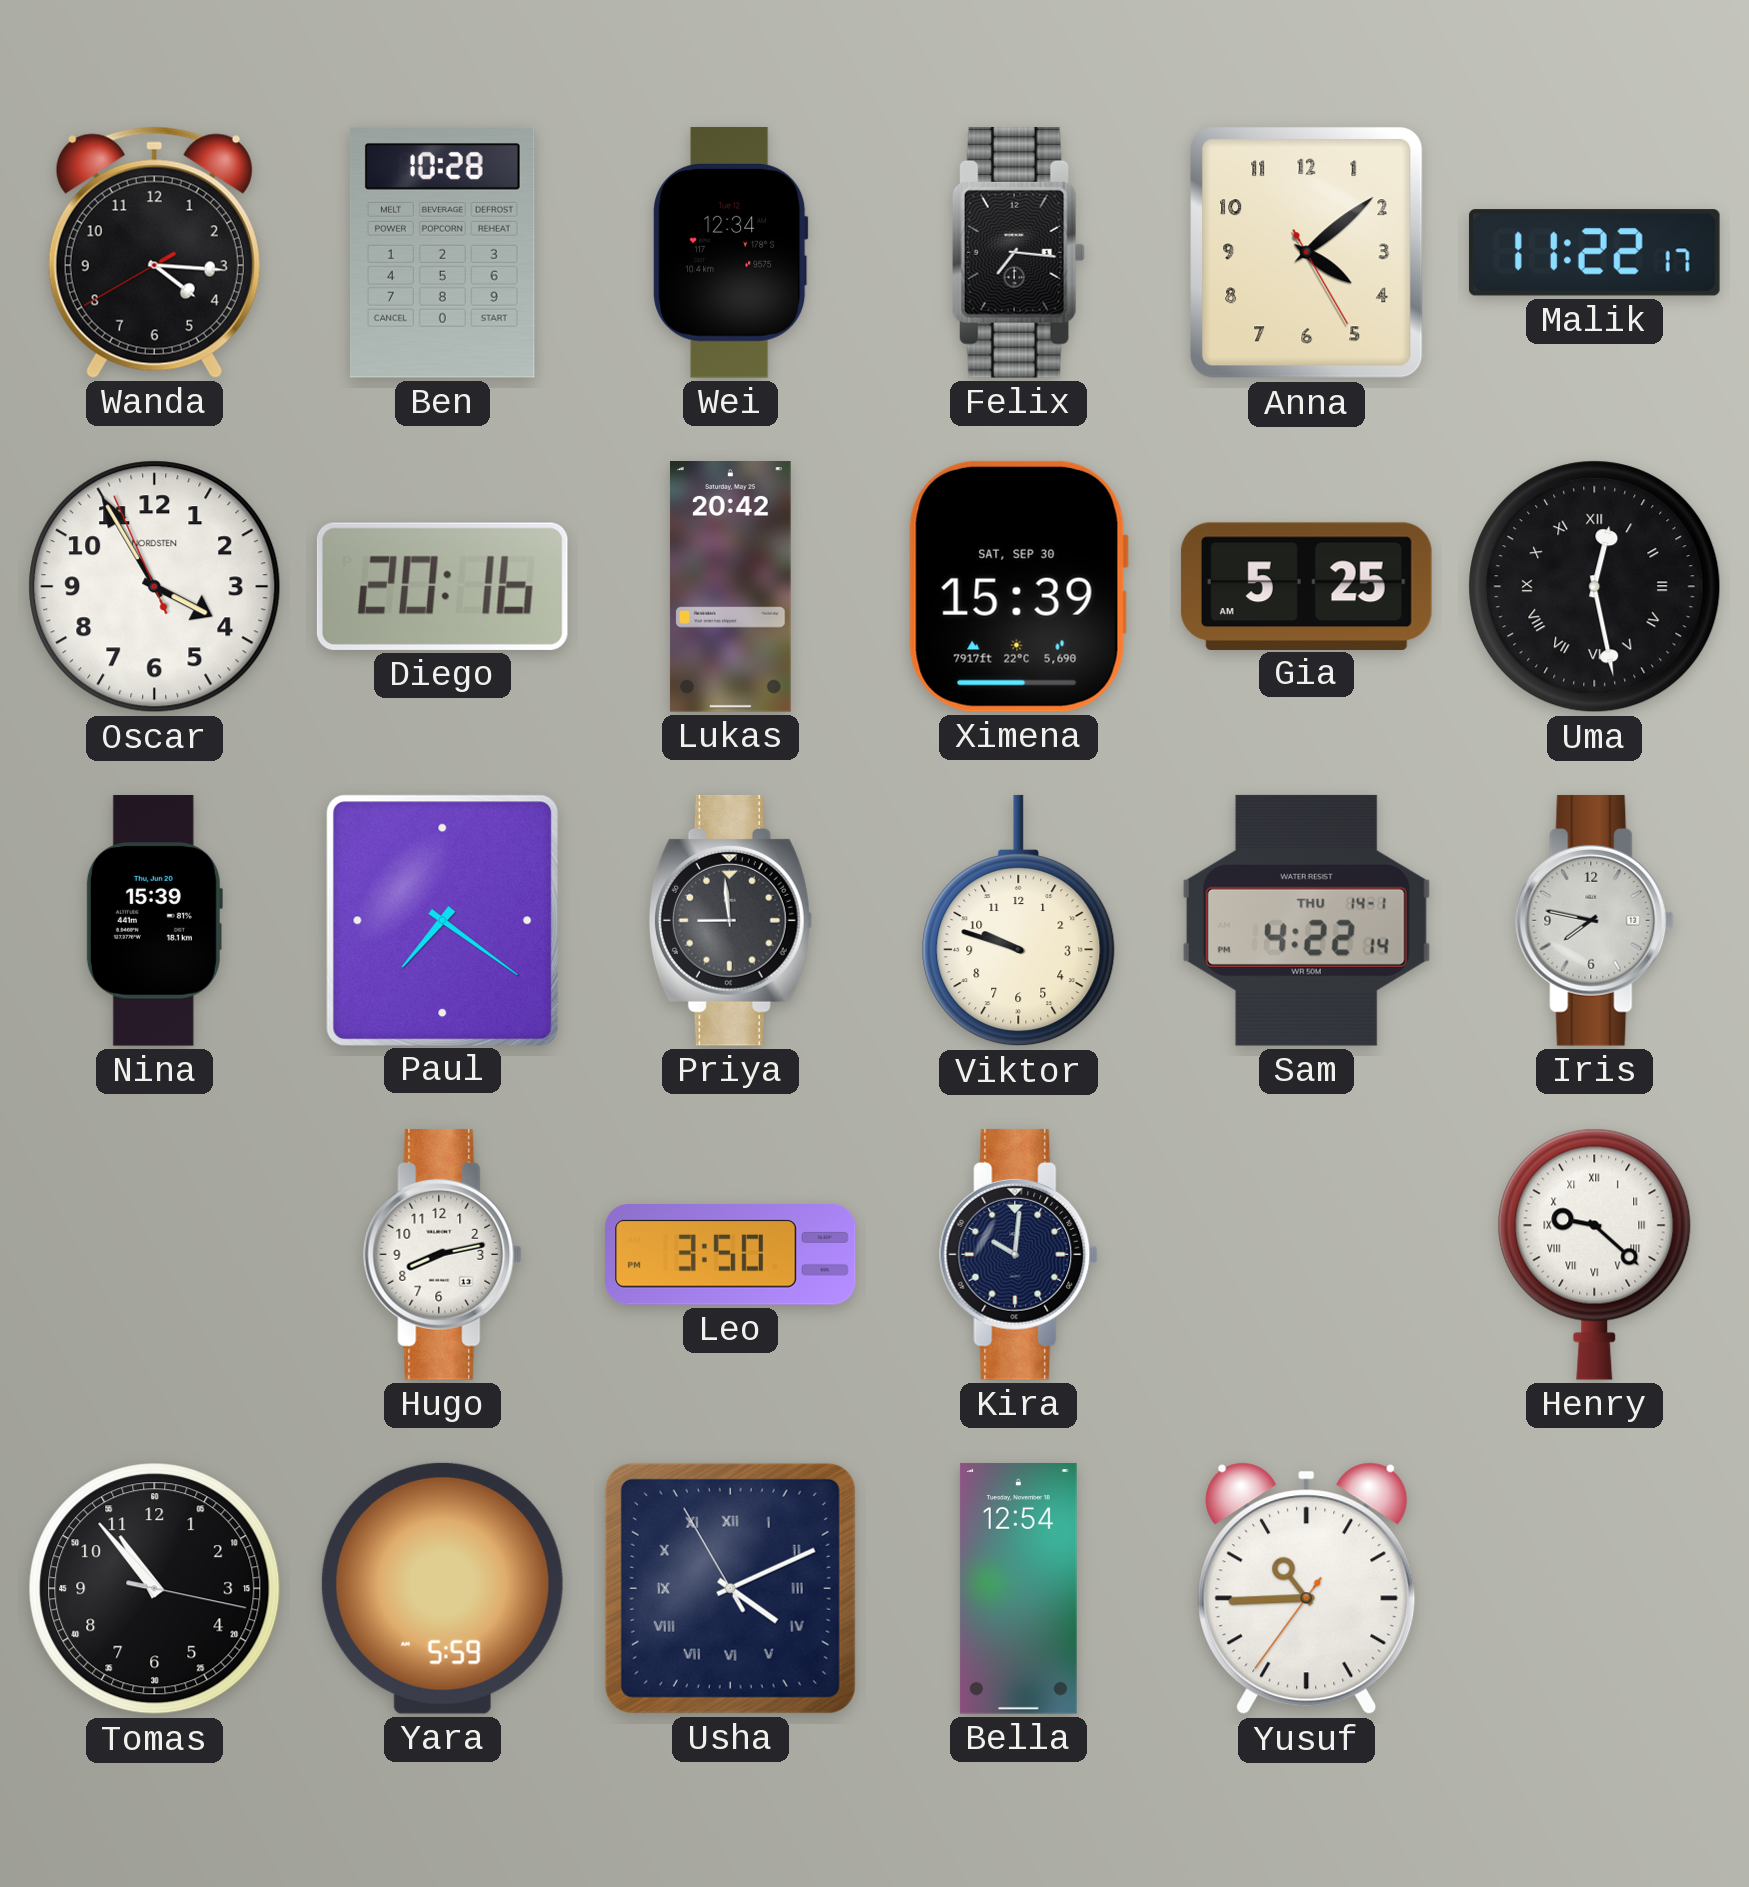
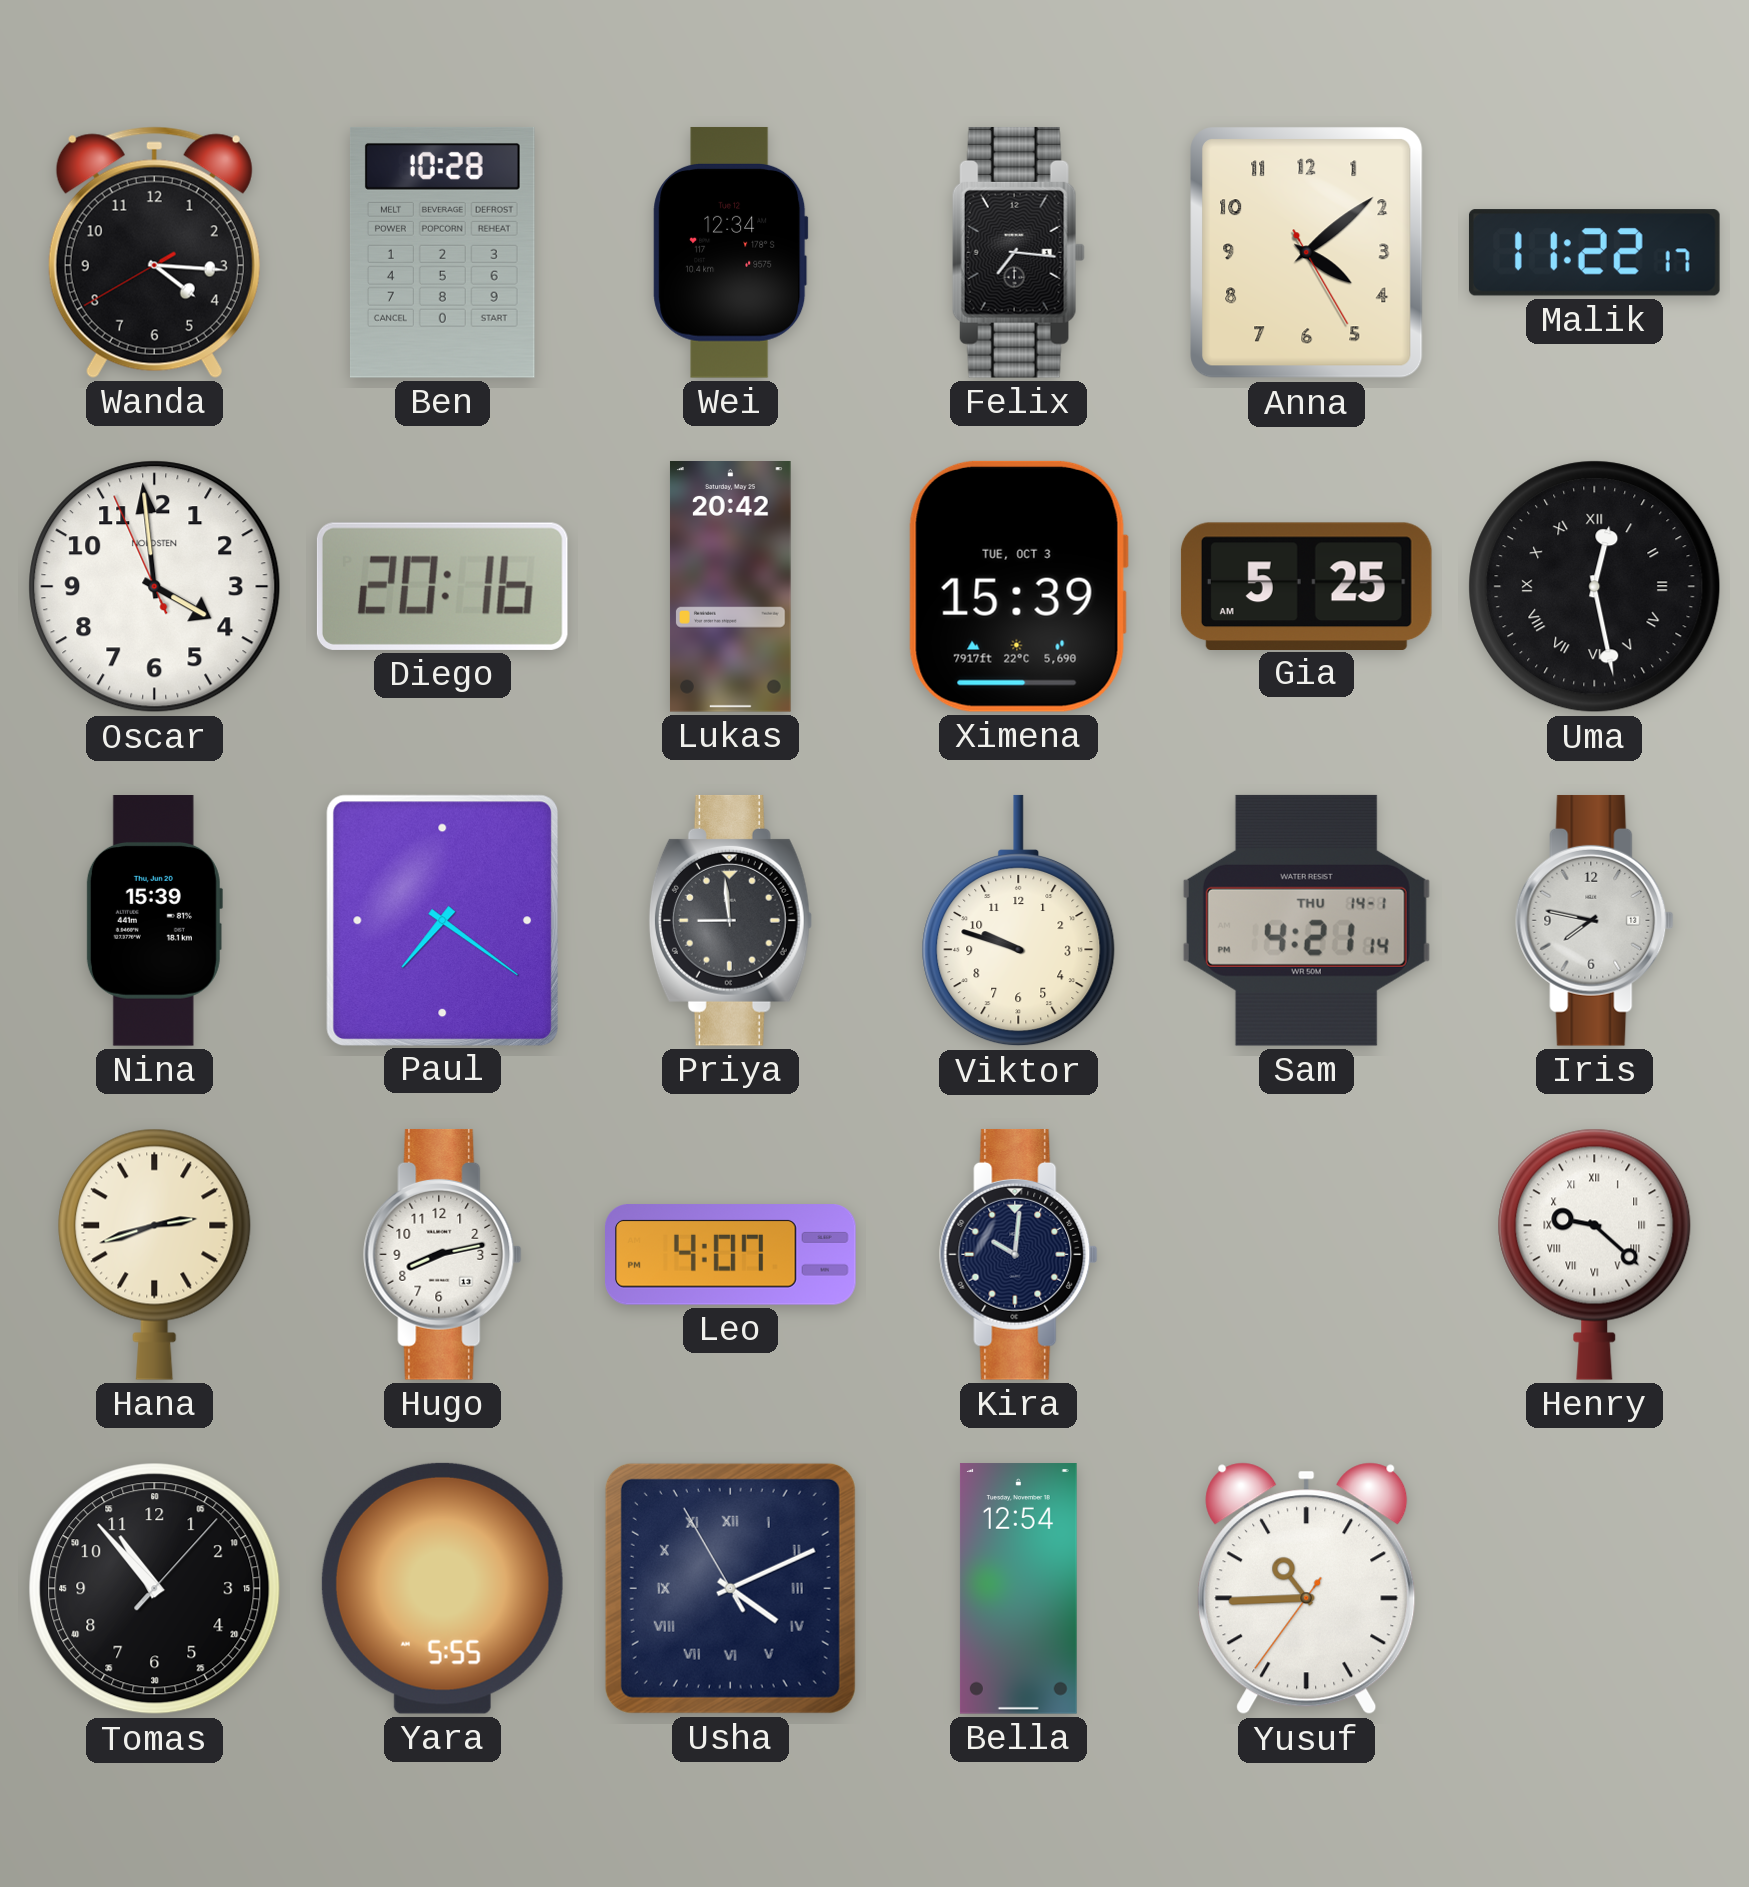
Oscar: 3:54 -> 3:58 (155, 587)
Ximena date: SAT, SEP 30 -> TUE, OCT 3 (1018, 586)
Sam: 4:22 -> 4:21 (1306, 920)
Hana: none -> 2:42 (155, 1254)
Leo: 3:50 -> 4:07 (731, 1255)
Tomas: 10:53:17 -> 10:53:07 (155, 1589)
Yara: 5:59 -> 5:55 (442, 1588)
